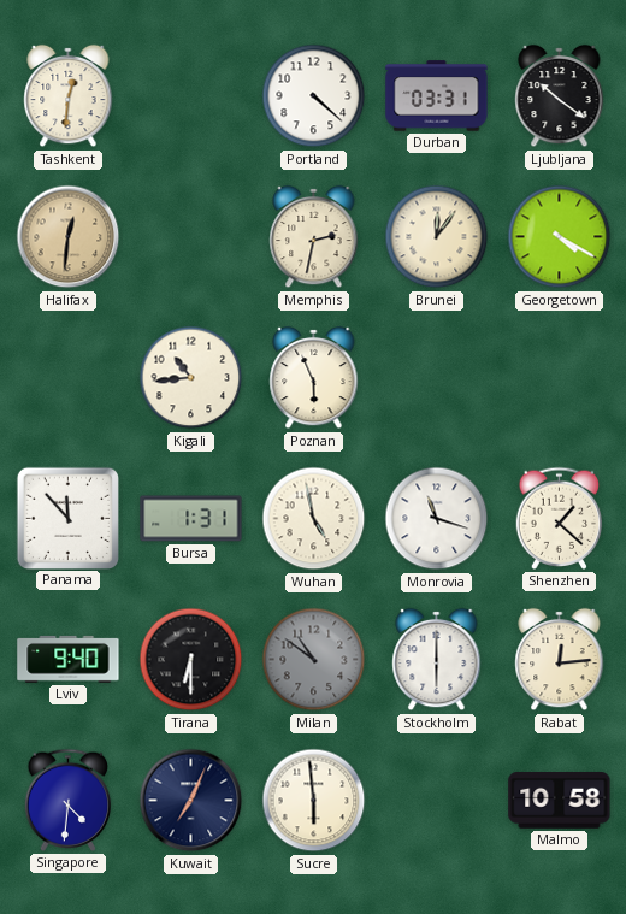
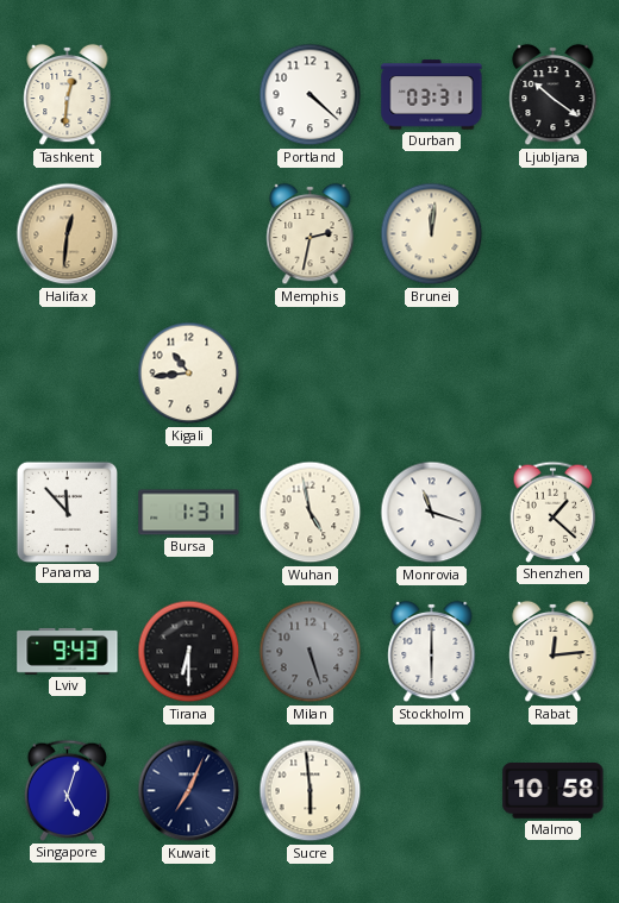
Brunei: 12:06 -> 12:01 (432, 234)
Georgetown: 4:20 -> none (560, 237)
Poznan: 5:56 -> none (314, 378)
Lviv: 9:40 -> 9:43 (68, 651)
Milan: 10:51 -> 5:27 (311, 652)
Singapore: 4:31 -> 5:03 (68, 790)
